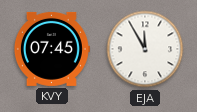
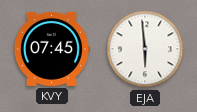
EJA: 11:55 -> 5:59 (145, 49)
